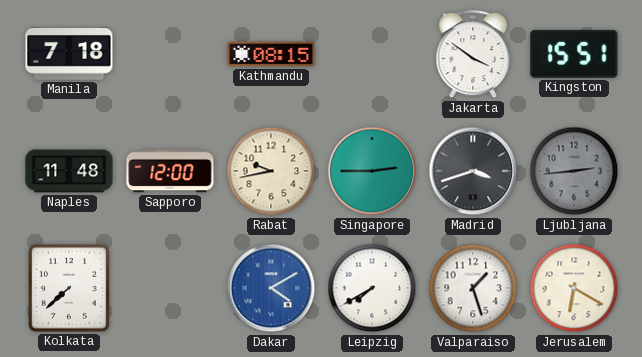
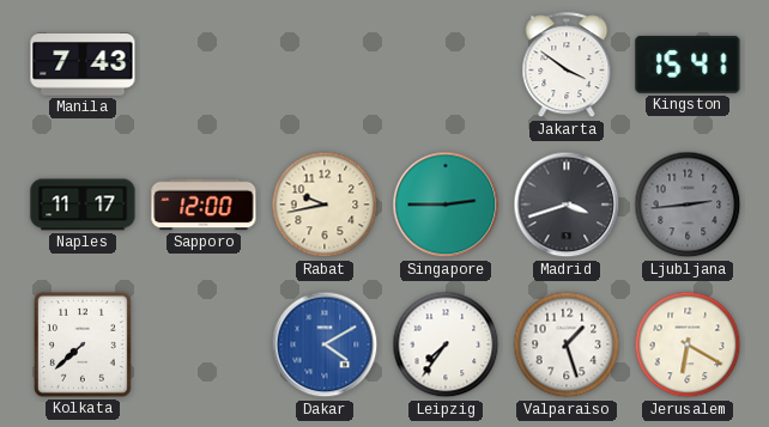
Manila: 7:18 -> 7:43 (83, 66)
Kathmandu: 08:15 -> none (271, 54)
Kingston: 15:51 -> 15:41 (688, 65)
Naples: 11:48 -> 11:17 (83, 205)
Leipzig: 7:40 -> 7:36 (446, 344)
